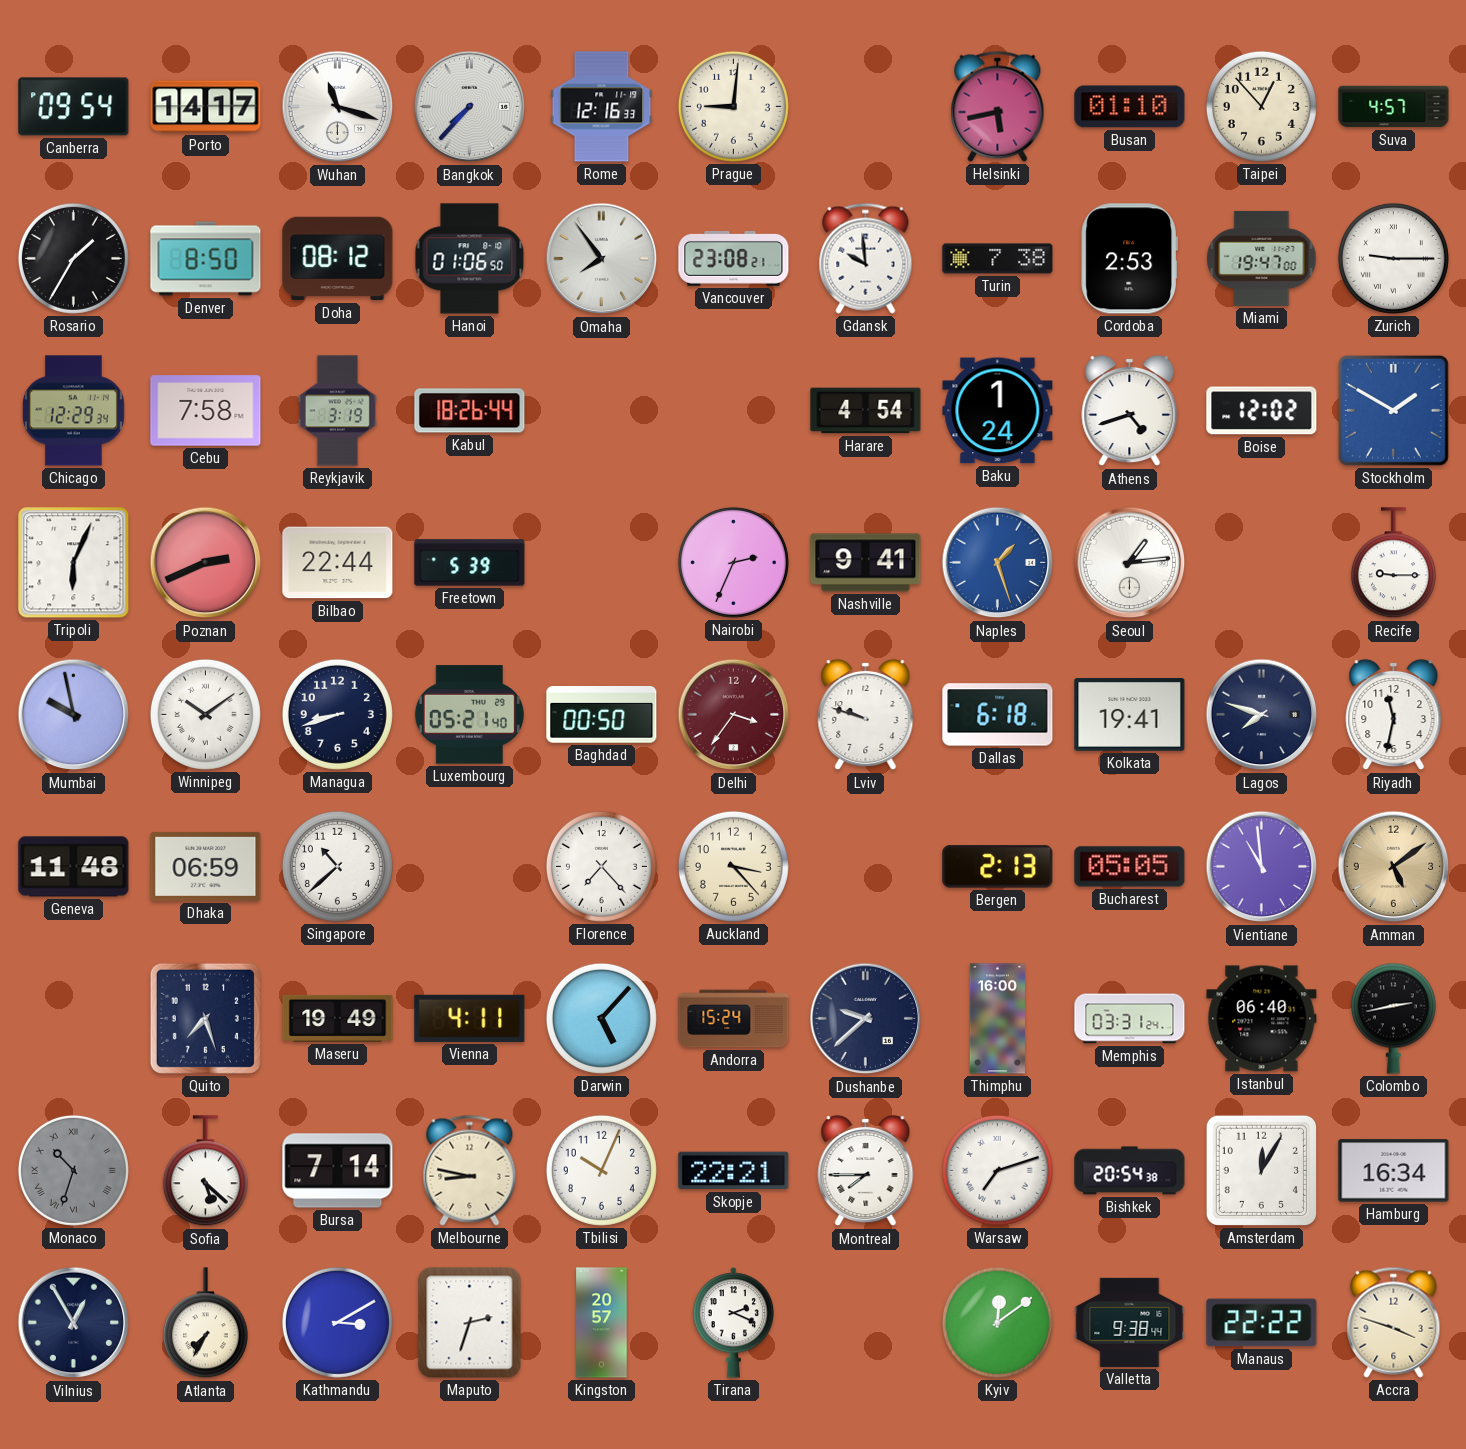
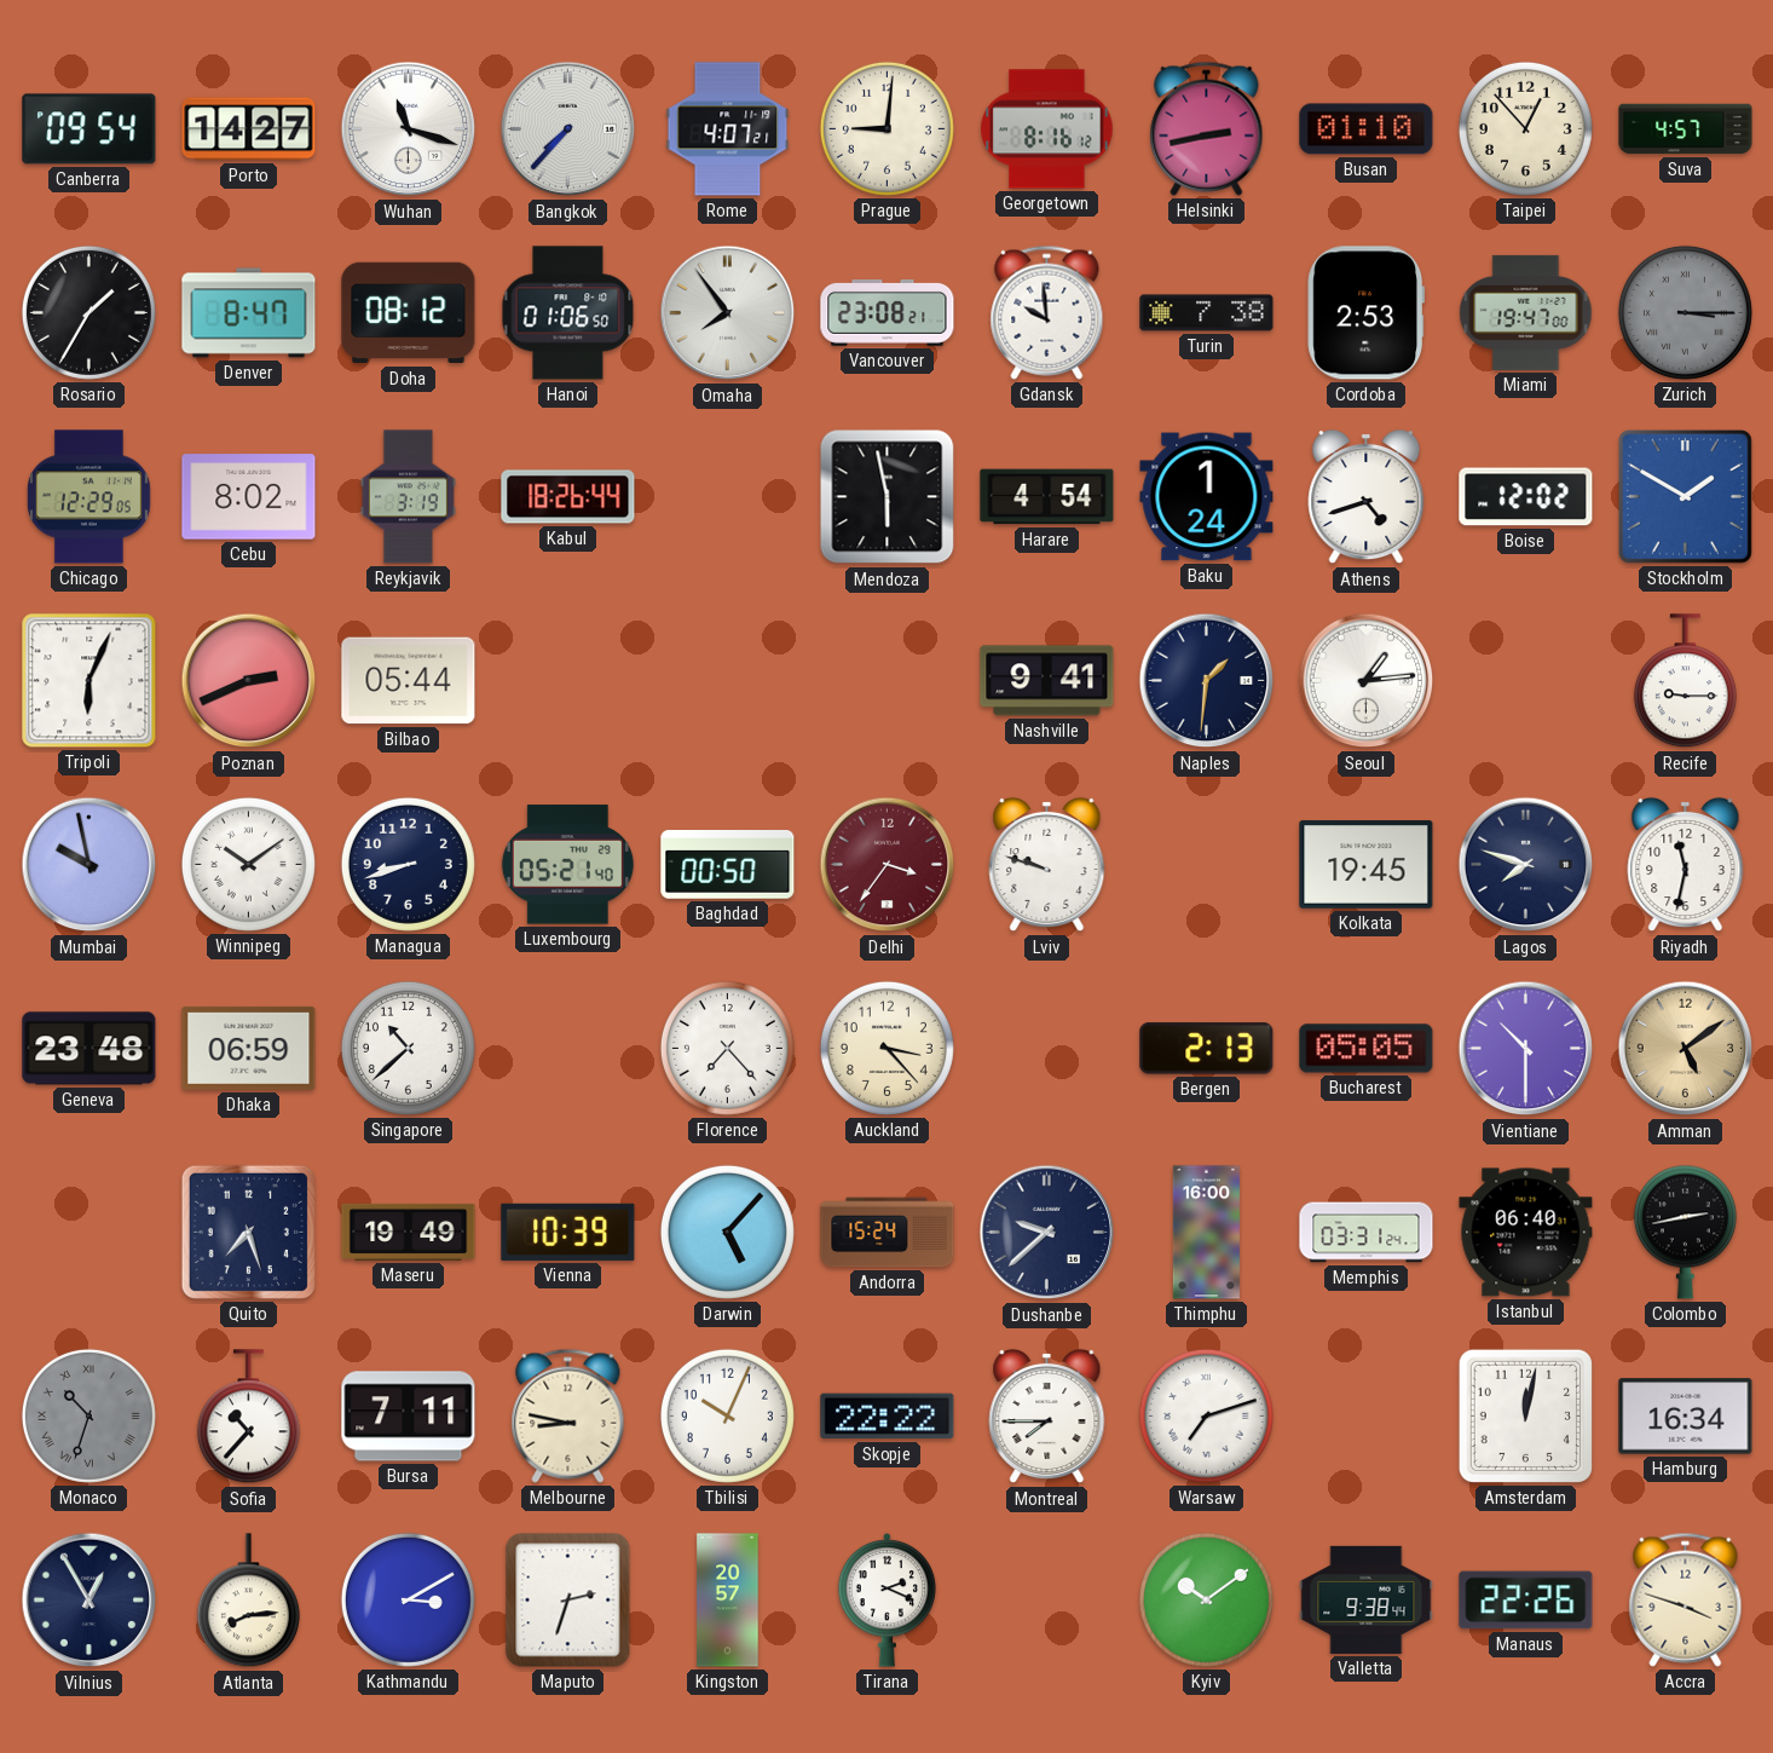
Porto: 14:17 -> 14:27 (249, 129)
Rome: 12:16 -> 4:07 (728, 129)
Georgetown: none -> 8:16 (1047, 129)
Helsinki: 5:43 -> 2:43 (1207, 128)
Denver: 8:50 -> 8:47 (249, 313)
Zurich: 9:15 -> 3:15 (1685, 312)
Zurich dial: white -> grey (1685, 312)
Chicago: 12:29:34 -> 12:29:05 (88, 497)
Cebu: 7:58 -> 8:02 (249, 497)
Mendoza: none -> 5:58 (888, 497)
Bilbao: 22:44 -> 05:44 (409, 681)
Freetown: 5:39 -> none (470, 563)
Nairobi: 2:34 -> none (733, 562)
Naples: 1:27 -> 1:31 (1207, 681)
Naples dial: blue -> navy (1207, 681)
Dallas: 6:18 -> none (998, 715)
Kolkata: 19:41 -> 19:45 (1367, 865)
Geneva: 11:48 -> 23:48 (89, 1049)
Vientiane: 10:59 -> 10:30 (1526, 1049)
Vienna: 4:11 -> 10:39 (568, 1232)
Sofia: 5:22 -> 10:37 (248, 1417)
Bursa: 7:14 -> 7:11 (409, 1417)
Skopje: 22:21 -> 22:22 (888, 1417)
Bishkek: 20:54 -> none (1130, 1171)
Amsterdam: 12:05 -> 12:02 (1525, 1415)
Atlanta: 7:35 -> 8:14 (248, 1601)
Kyiv: 12:09 -> 10:09 (1206, 1599)
Manaus: 22:22 -> 22:26 (1526, 1601)
